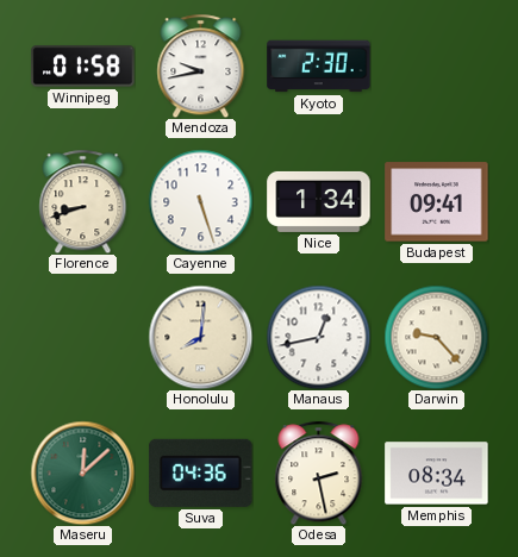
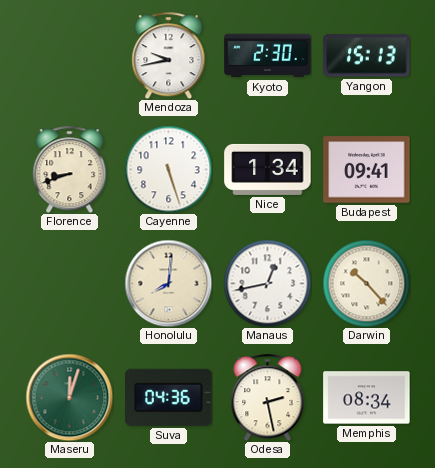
Winnipeg: 01:58 -> none (83, 67)
Yangon: none -> 15:13 (367, 56)
Darwin: 9:23 -> 10:23 (366, 283)
Maseru: 12:08 -> 12:03 (69, 397)
